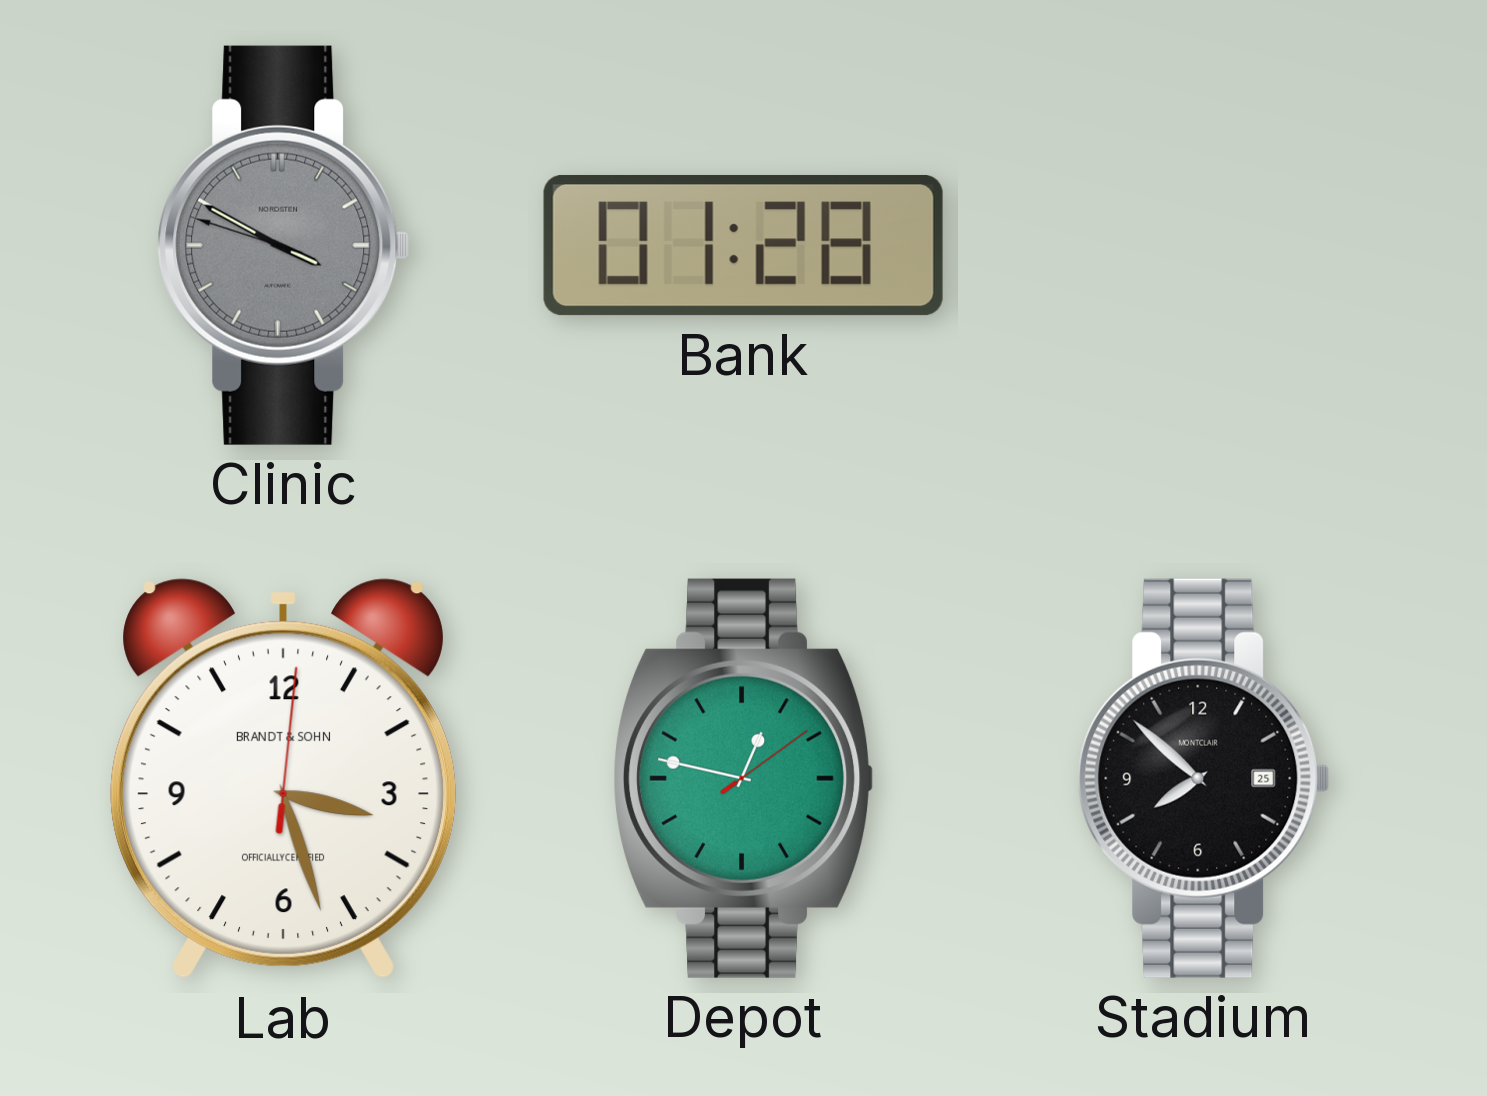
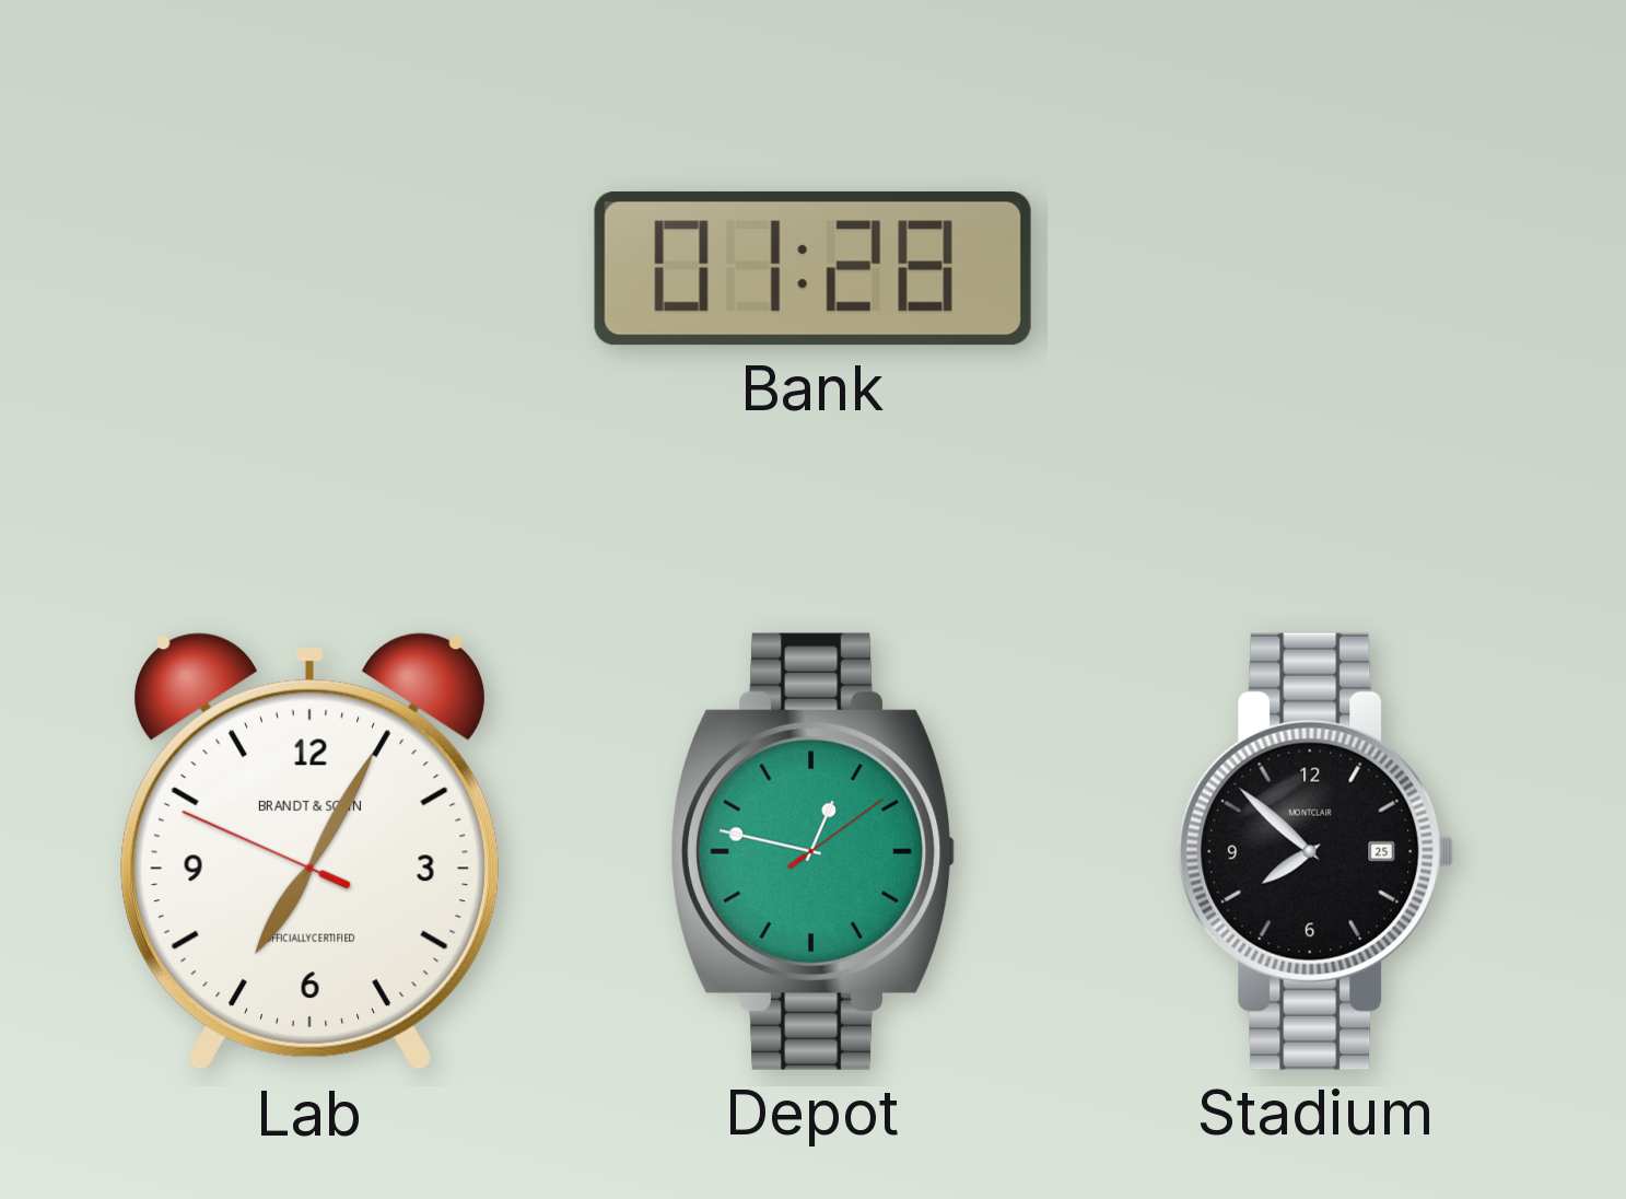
Clinic: 3:49 -> none (284, 245)
Lab: 3:27 -> 7:04 (309, 852)
